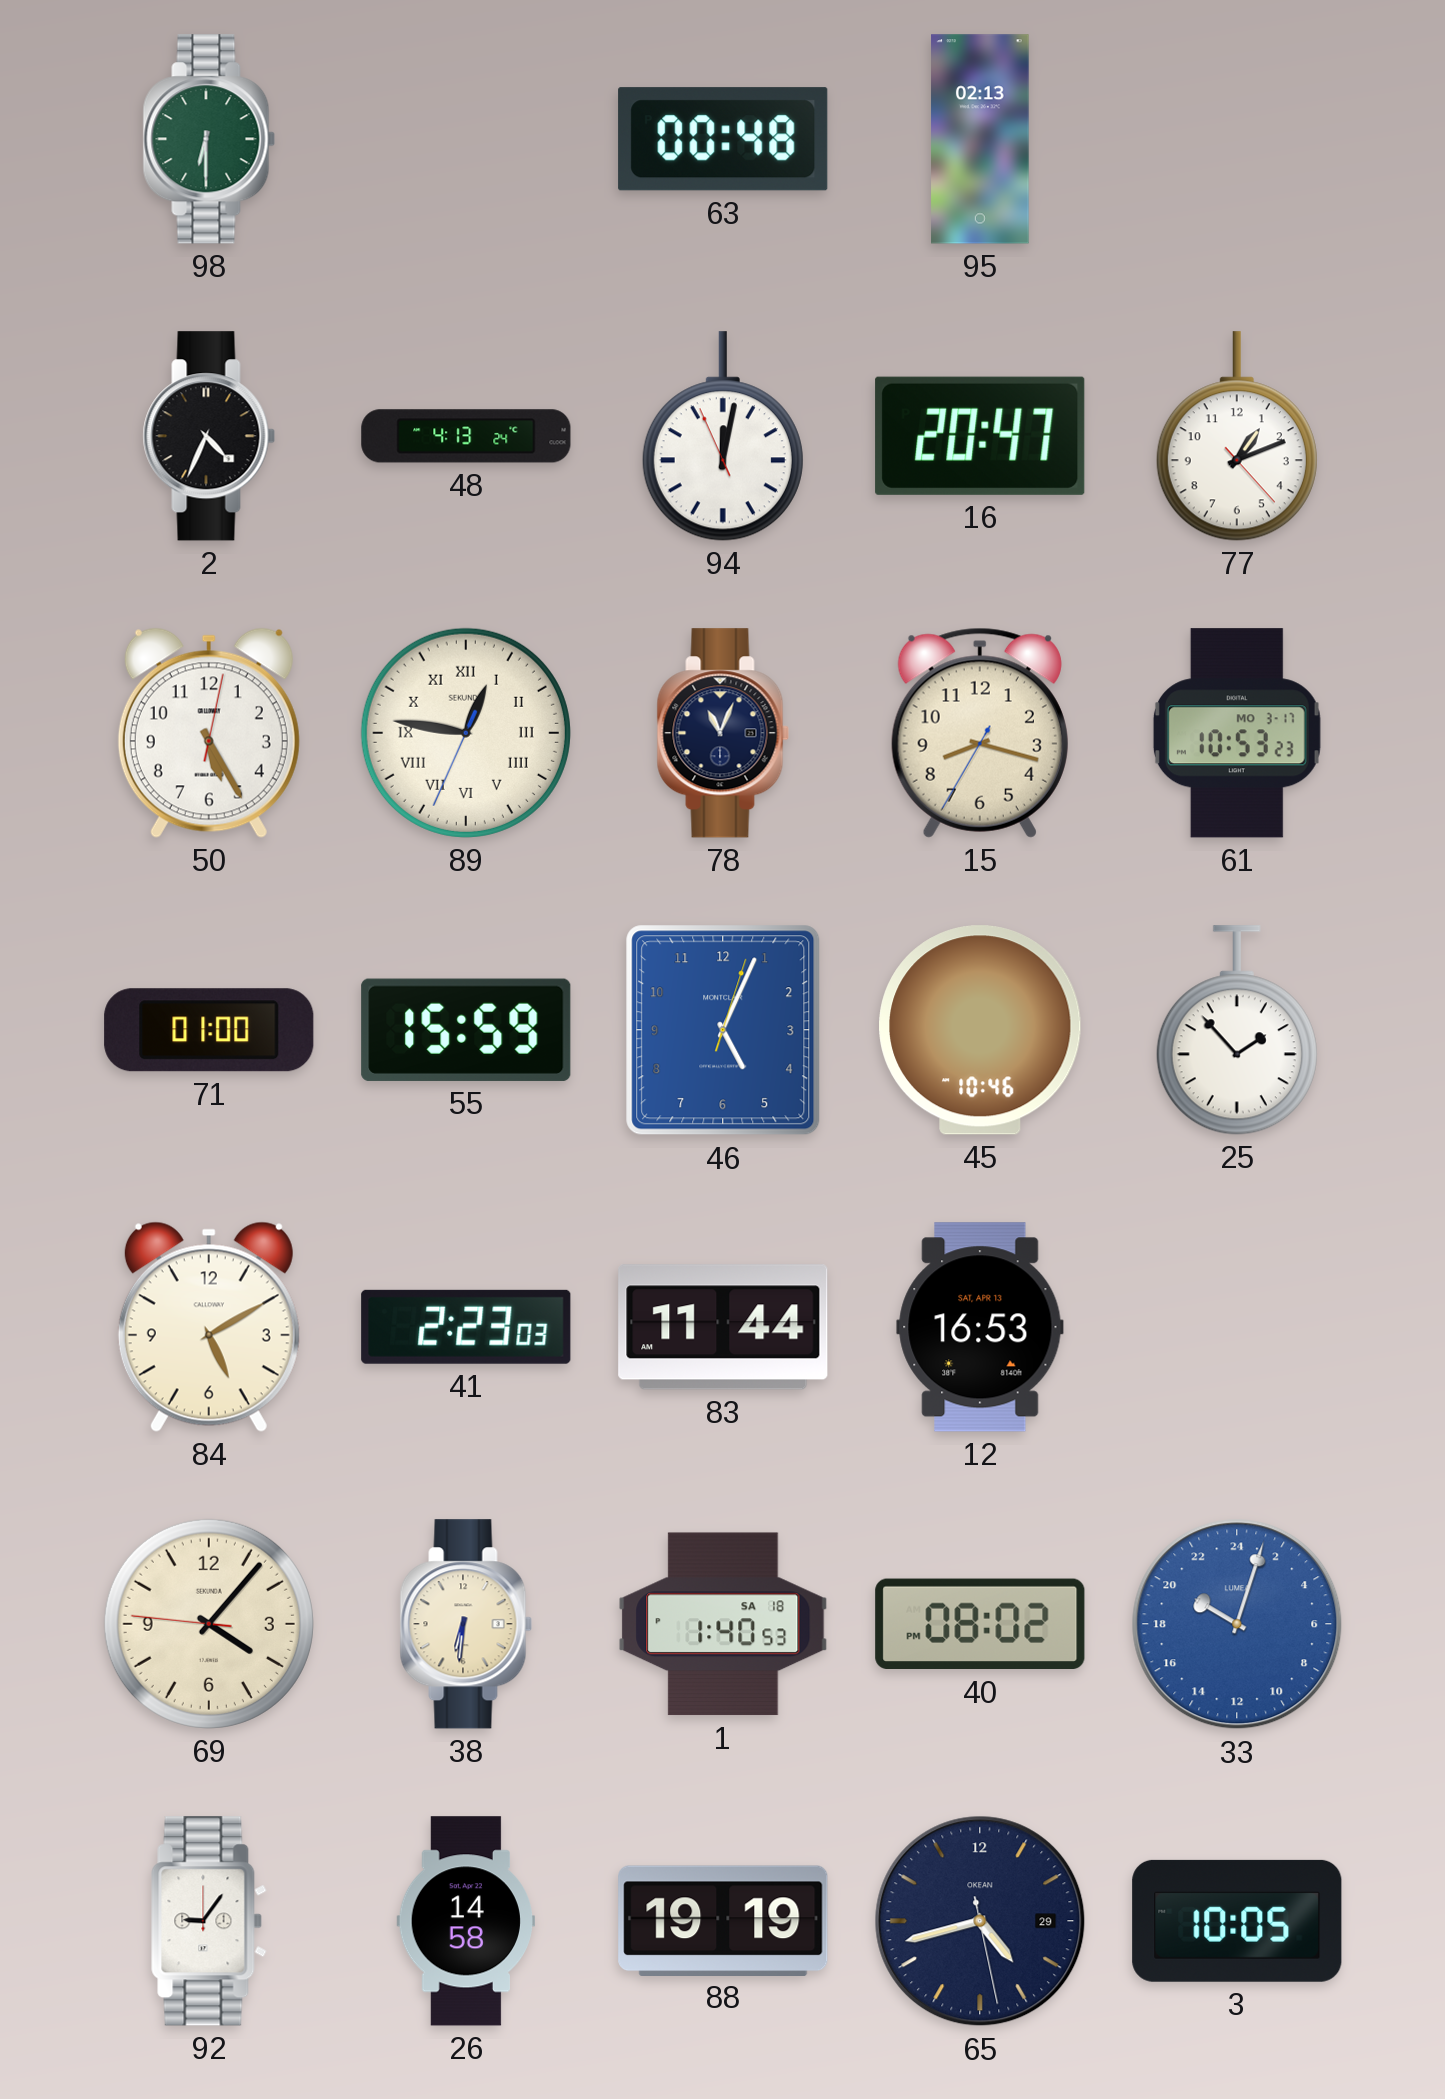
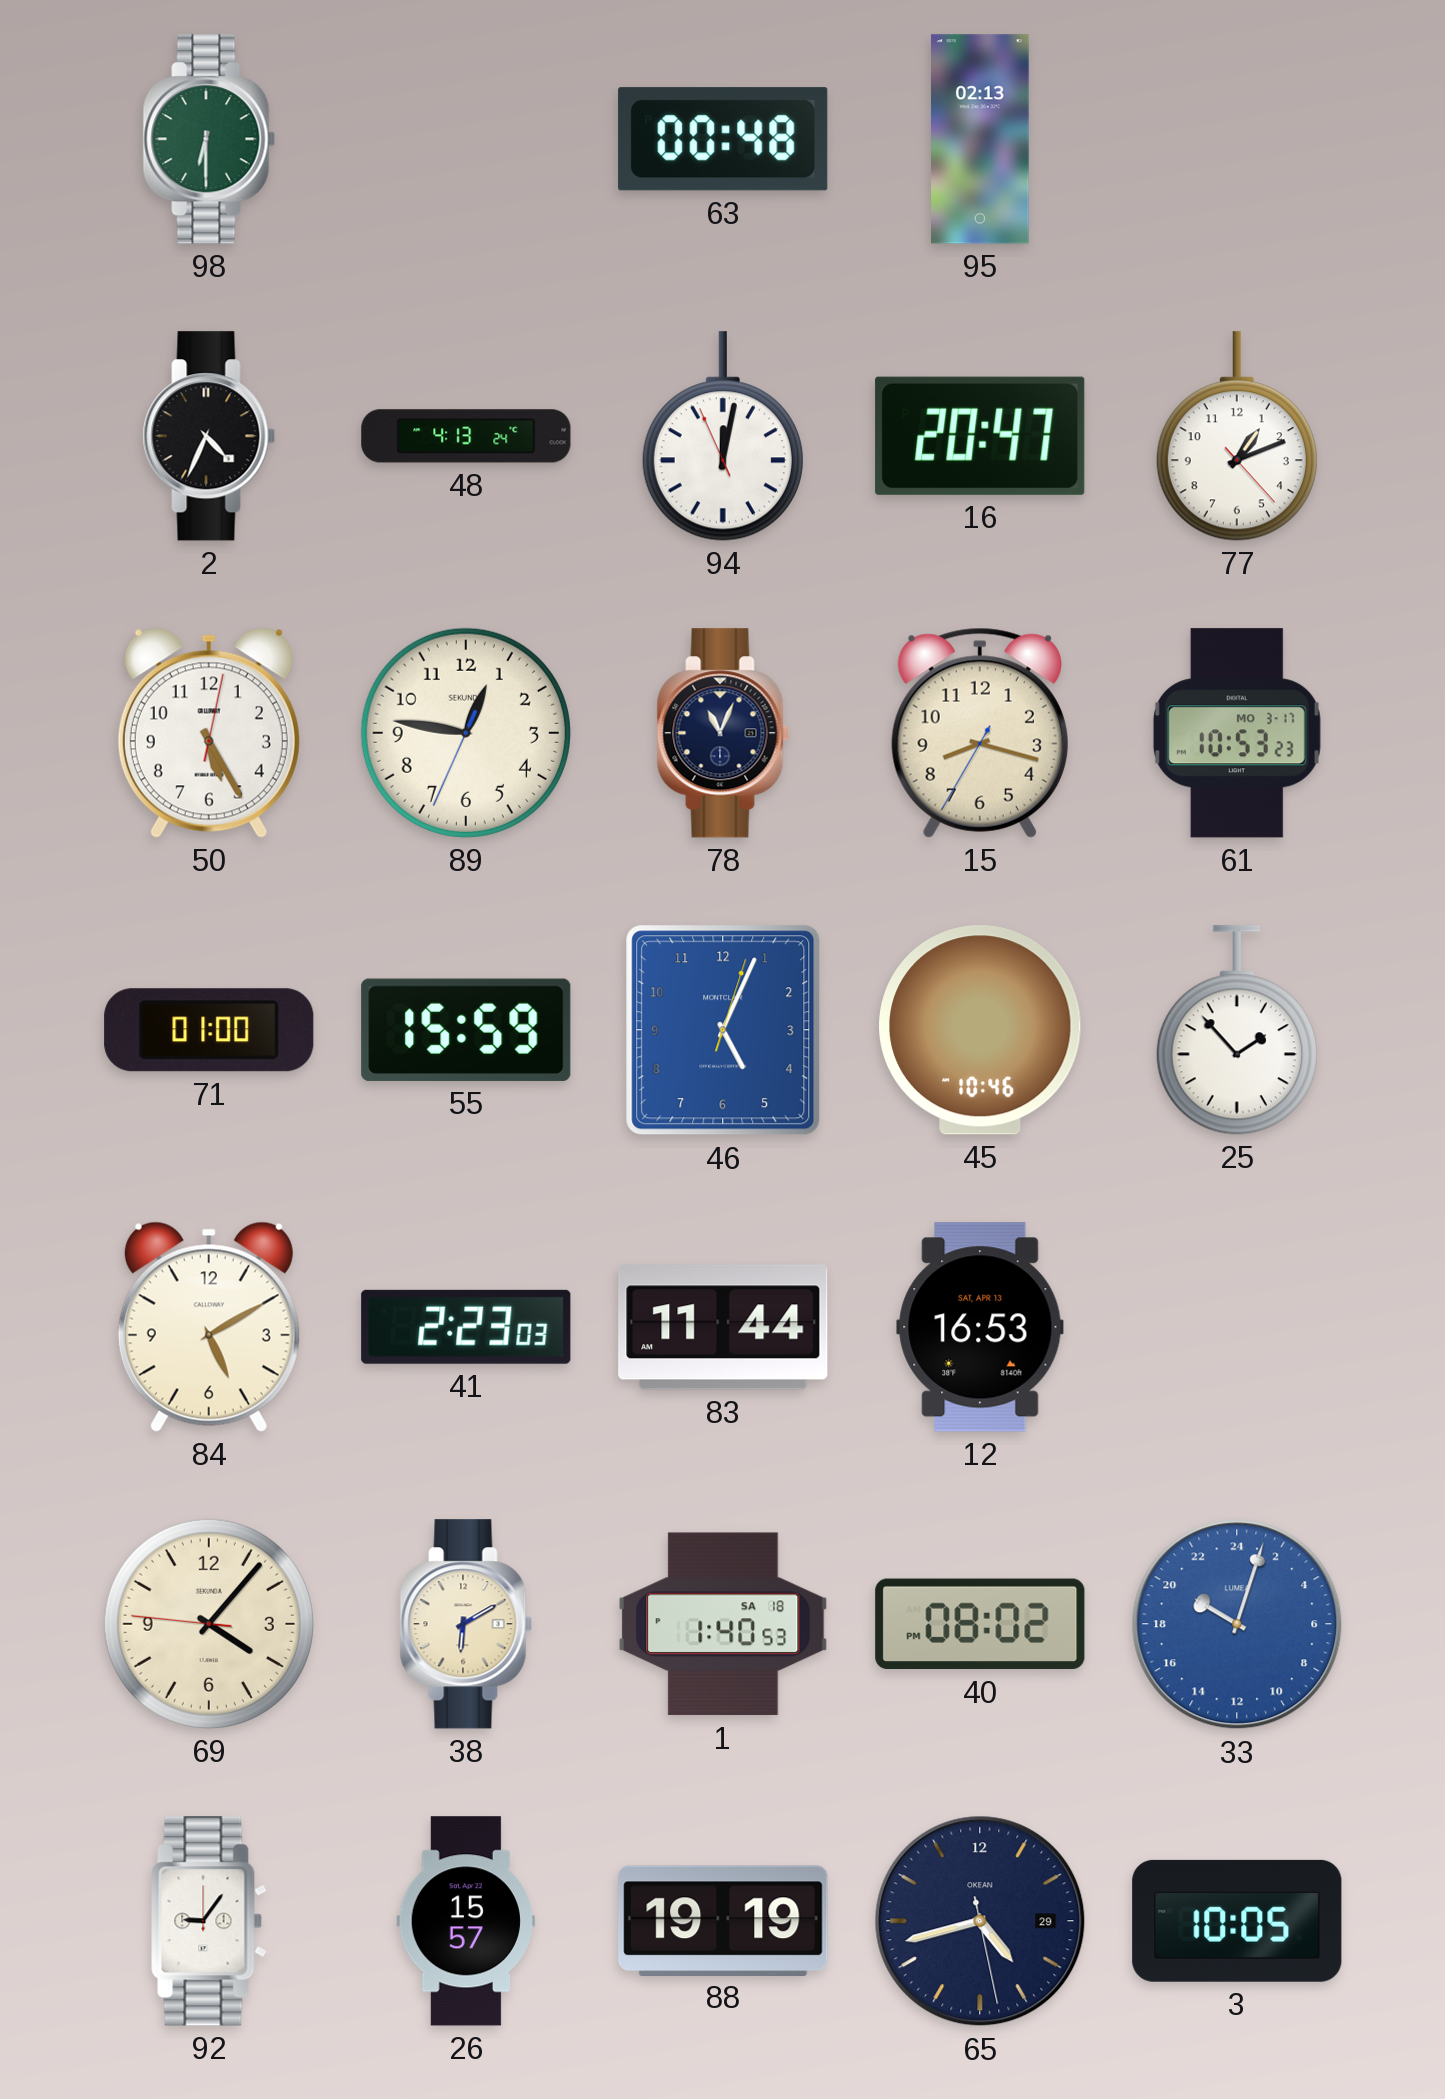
89 numerals: Roman -> Arabic (466, 733)
38: 6:31 -> 6:10 (466, 1624)
26: 14:58 -> 15:57 (465, 1921)
